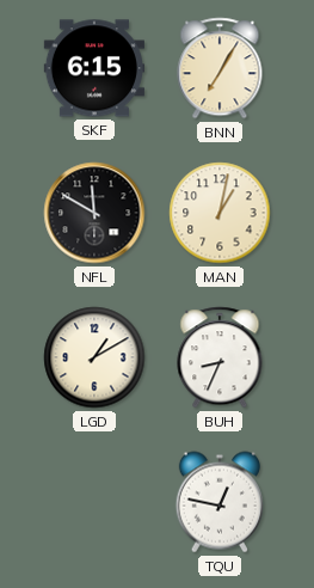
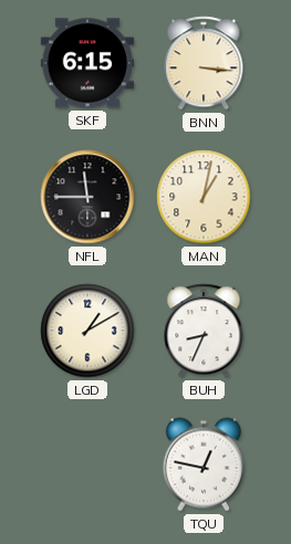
BNN: 7:05 -> 3:16 (204, 63)
NFL: 11:50 -> 11:45 (87, 197)
